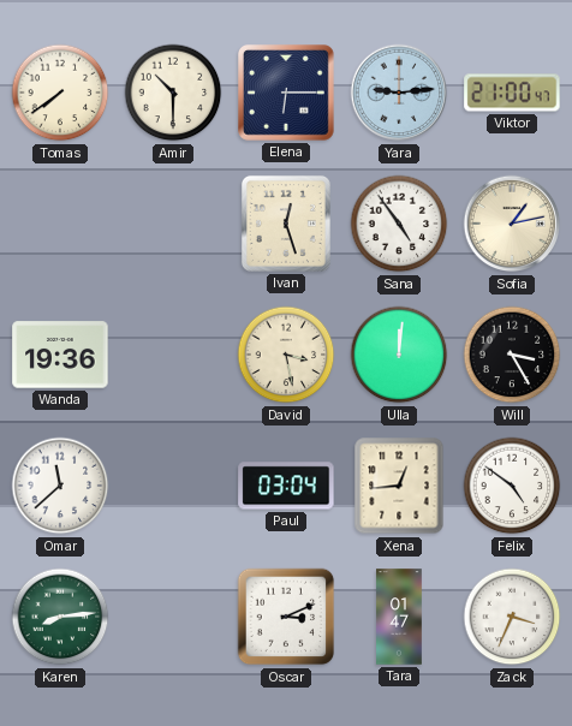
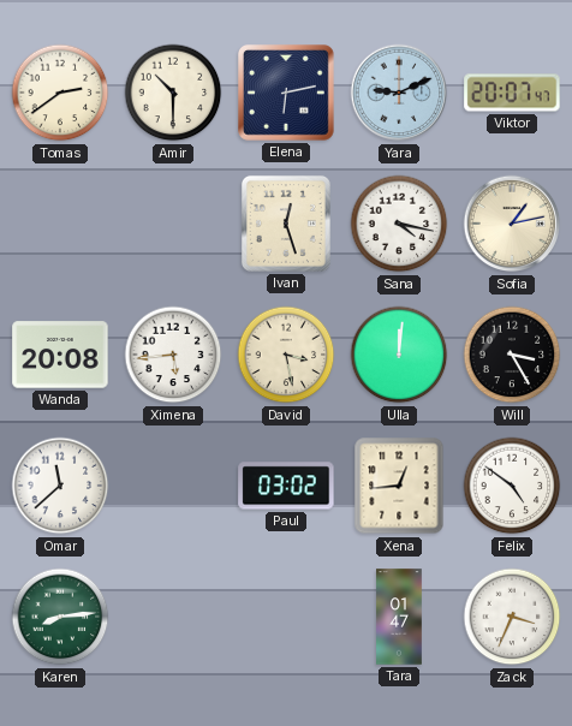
Tomas: 7:39 -> 2:39 (60, 93)
Elena: 6:15 -> 6:13 (287, 94)
Yara: 9:14 -> 9:11 (399, 93)
Viktor: 21:00 -> 20:07 (512, 93)
Sana: 4:54 -> 4:17 (399, 224)
Wanda: 19:36 -> 20:08 (60, 355)
Ximena: none -> 5:44 (173, 355)
Paul: 03:04 -> 03:02 (286, 486)
Oscar: 3:11 -> none (286, 617)
